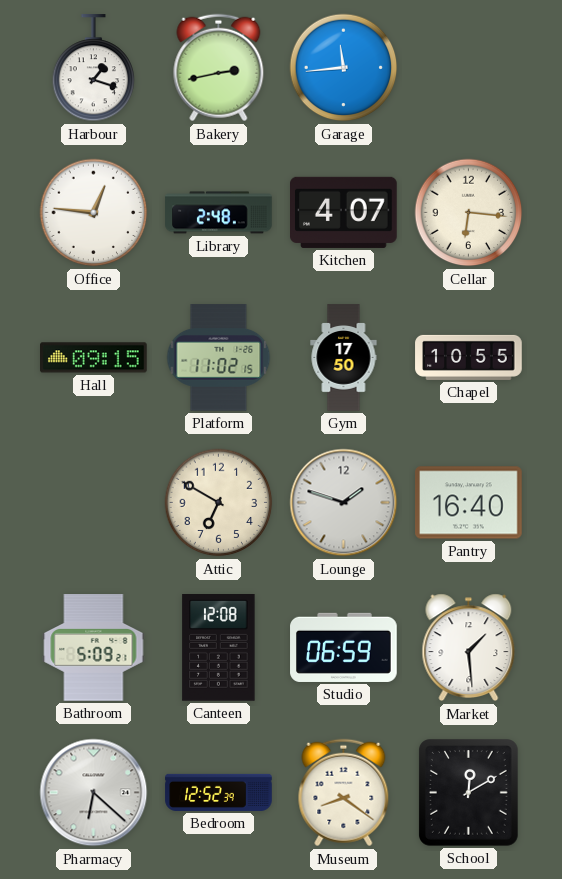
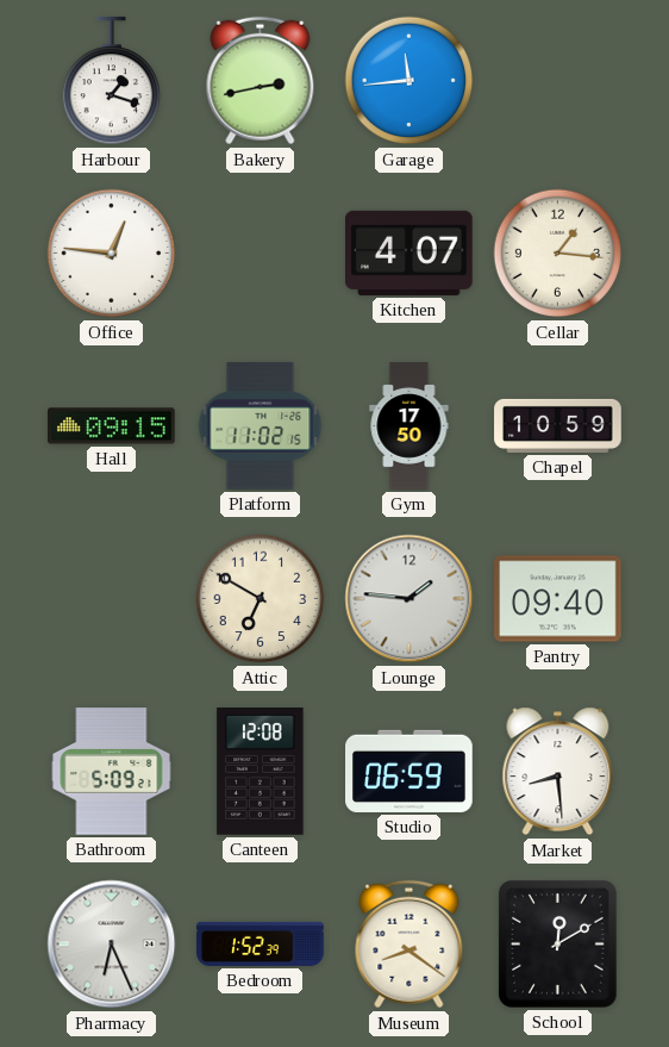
Library: 2:48 -> none (219, 213)
Cellar: 6:16 -> 1:16 (558, 254)
Chapel: 10:55 -> 10:59 (558, 425)
Lounge: 1:48 -> 1:46 (409, 599)
Pantry: 16:40 -> 09:40 (558, 599)
Market: 1:29 -> 8:29 (558, 772)
Pharmacy: 6:22 -> 6:26 (112, 945)
Bedroom: 12:52 -> 1:52 (261, 943)
